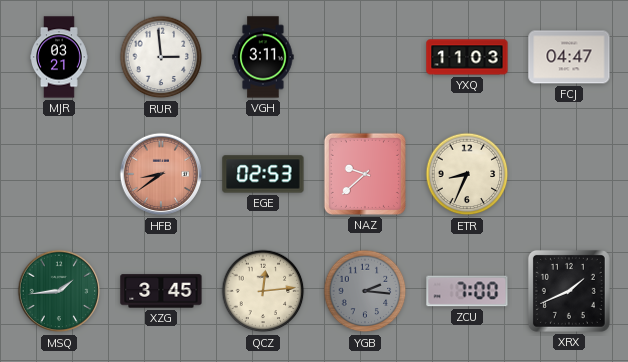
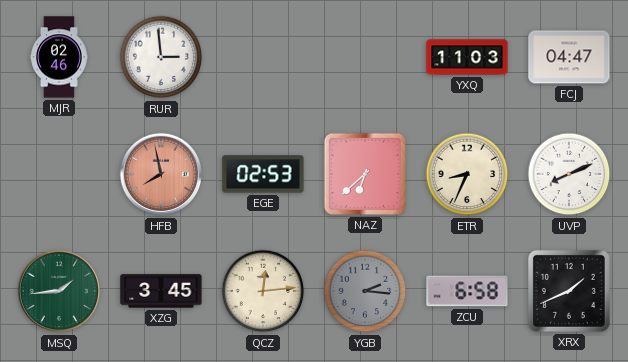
MJR: 03:21 -> 02:46 (60, 57)
VGH: 3:11 -> none (263, 57)
HFB: 8:39 -> 7:58 (161, 174)
NAZ: 9:38 -> 6:38 (365, 174)
UVP: none -> 8:11 (569, 174)
ZCU: 7:00 -> 6:58 (467, 291)
